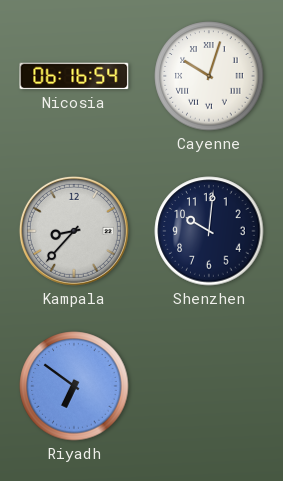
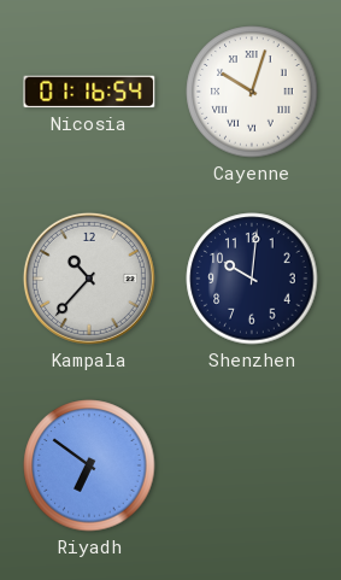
Nicosia: 06:16 -> 01:16 (89, 92)
Kampala: 8:37 -> 10:37 (89, 279)
